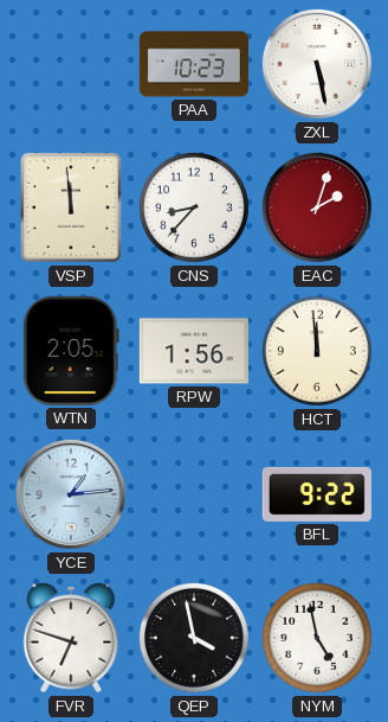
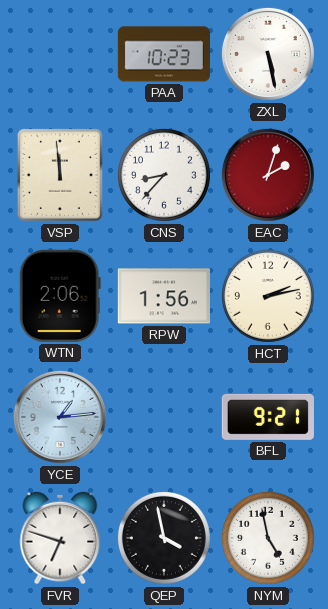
WTN: 2:05 -> 2:06 (60, 296)
HCT: 11:59 -> 2:13 (268, 296)
BFL: 9:22 -> 9:21 (268, 417)
